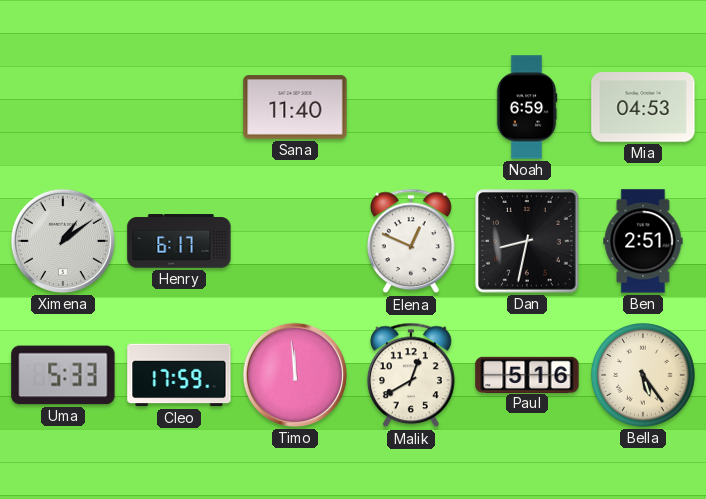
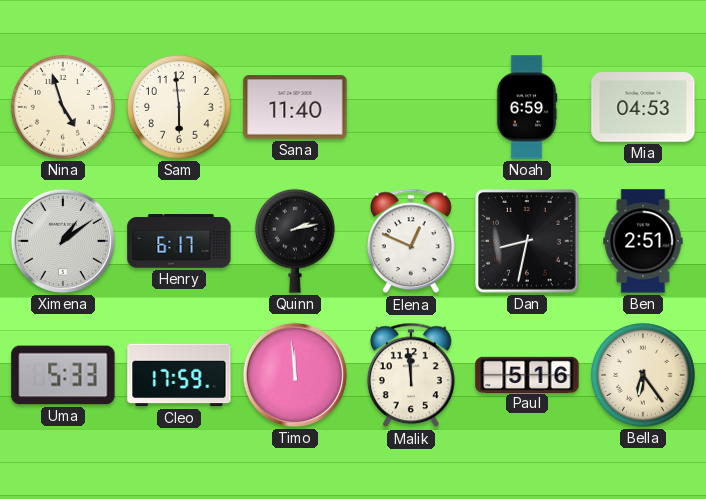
Nina: none -> 4:57 (63, 107)
Sam: none -> 5:59 (179, 107)
Quinn: none -> 2:13 (295, 241)
Malik: 12:40 -> 11:59 (411, 375)
Bella: 5:24 -> 6:24 (643, 375)
